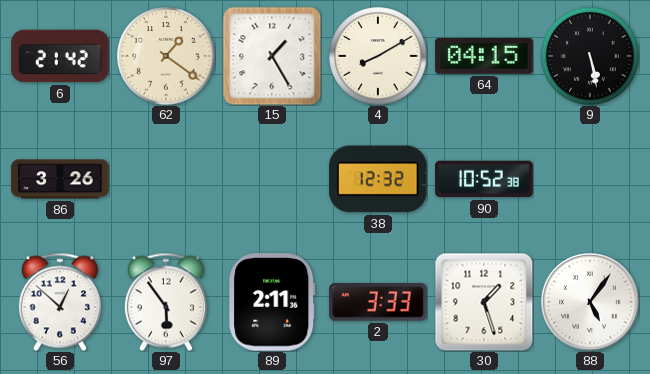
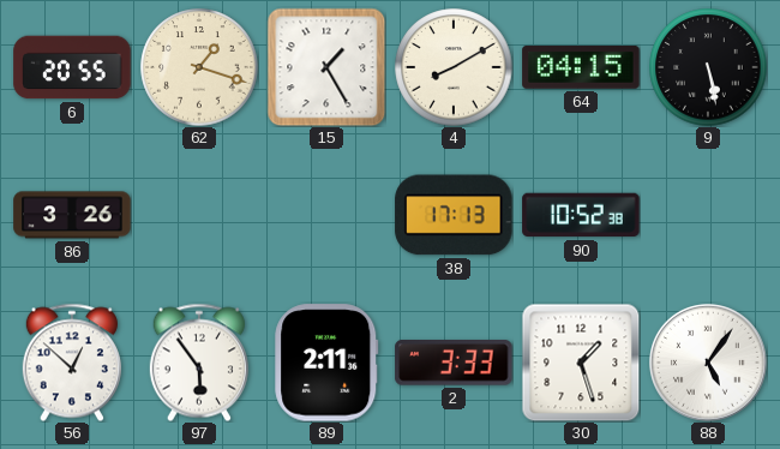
6: 21:42 -> 20:55 (72, 67)
62: 1:21 -> 1:18 (199, 67)
38: 12:32 -> 17:13 (454, 215)
